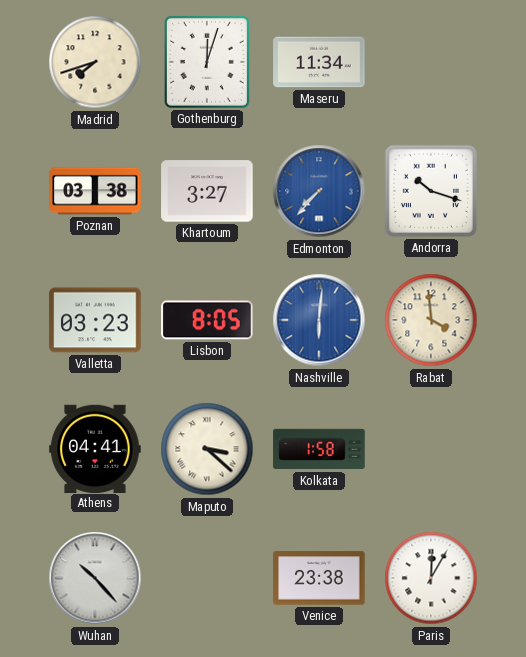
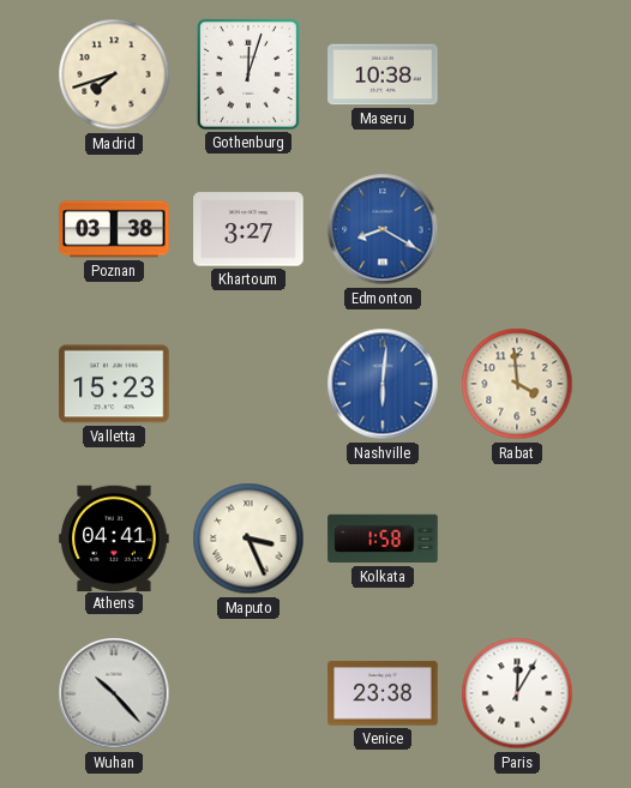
Maseru: 11:34 -> 10:38 (383, 74)
Edmonton: 7:37 -> 8:20 (383, 229)
Andorra: 10:18 -> none (431, 191)
Valletta: 03:23 -> 15:23 (114, 384)
Lisbon: 8:05 -> none (207, 320)
Maputo: 3:22 -> 3:26 (248, 539)
